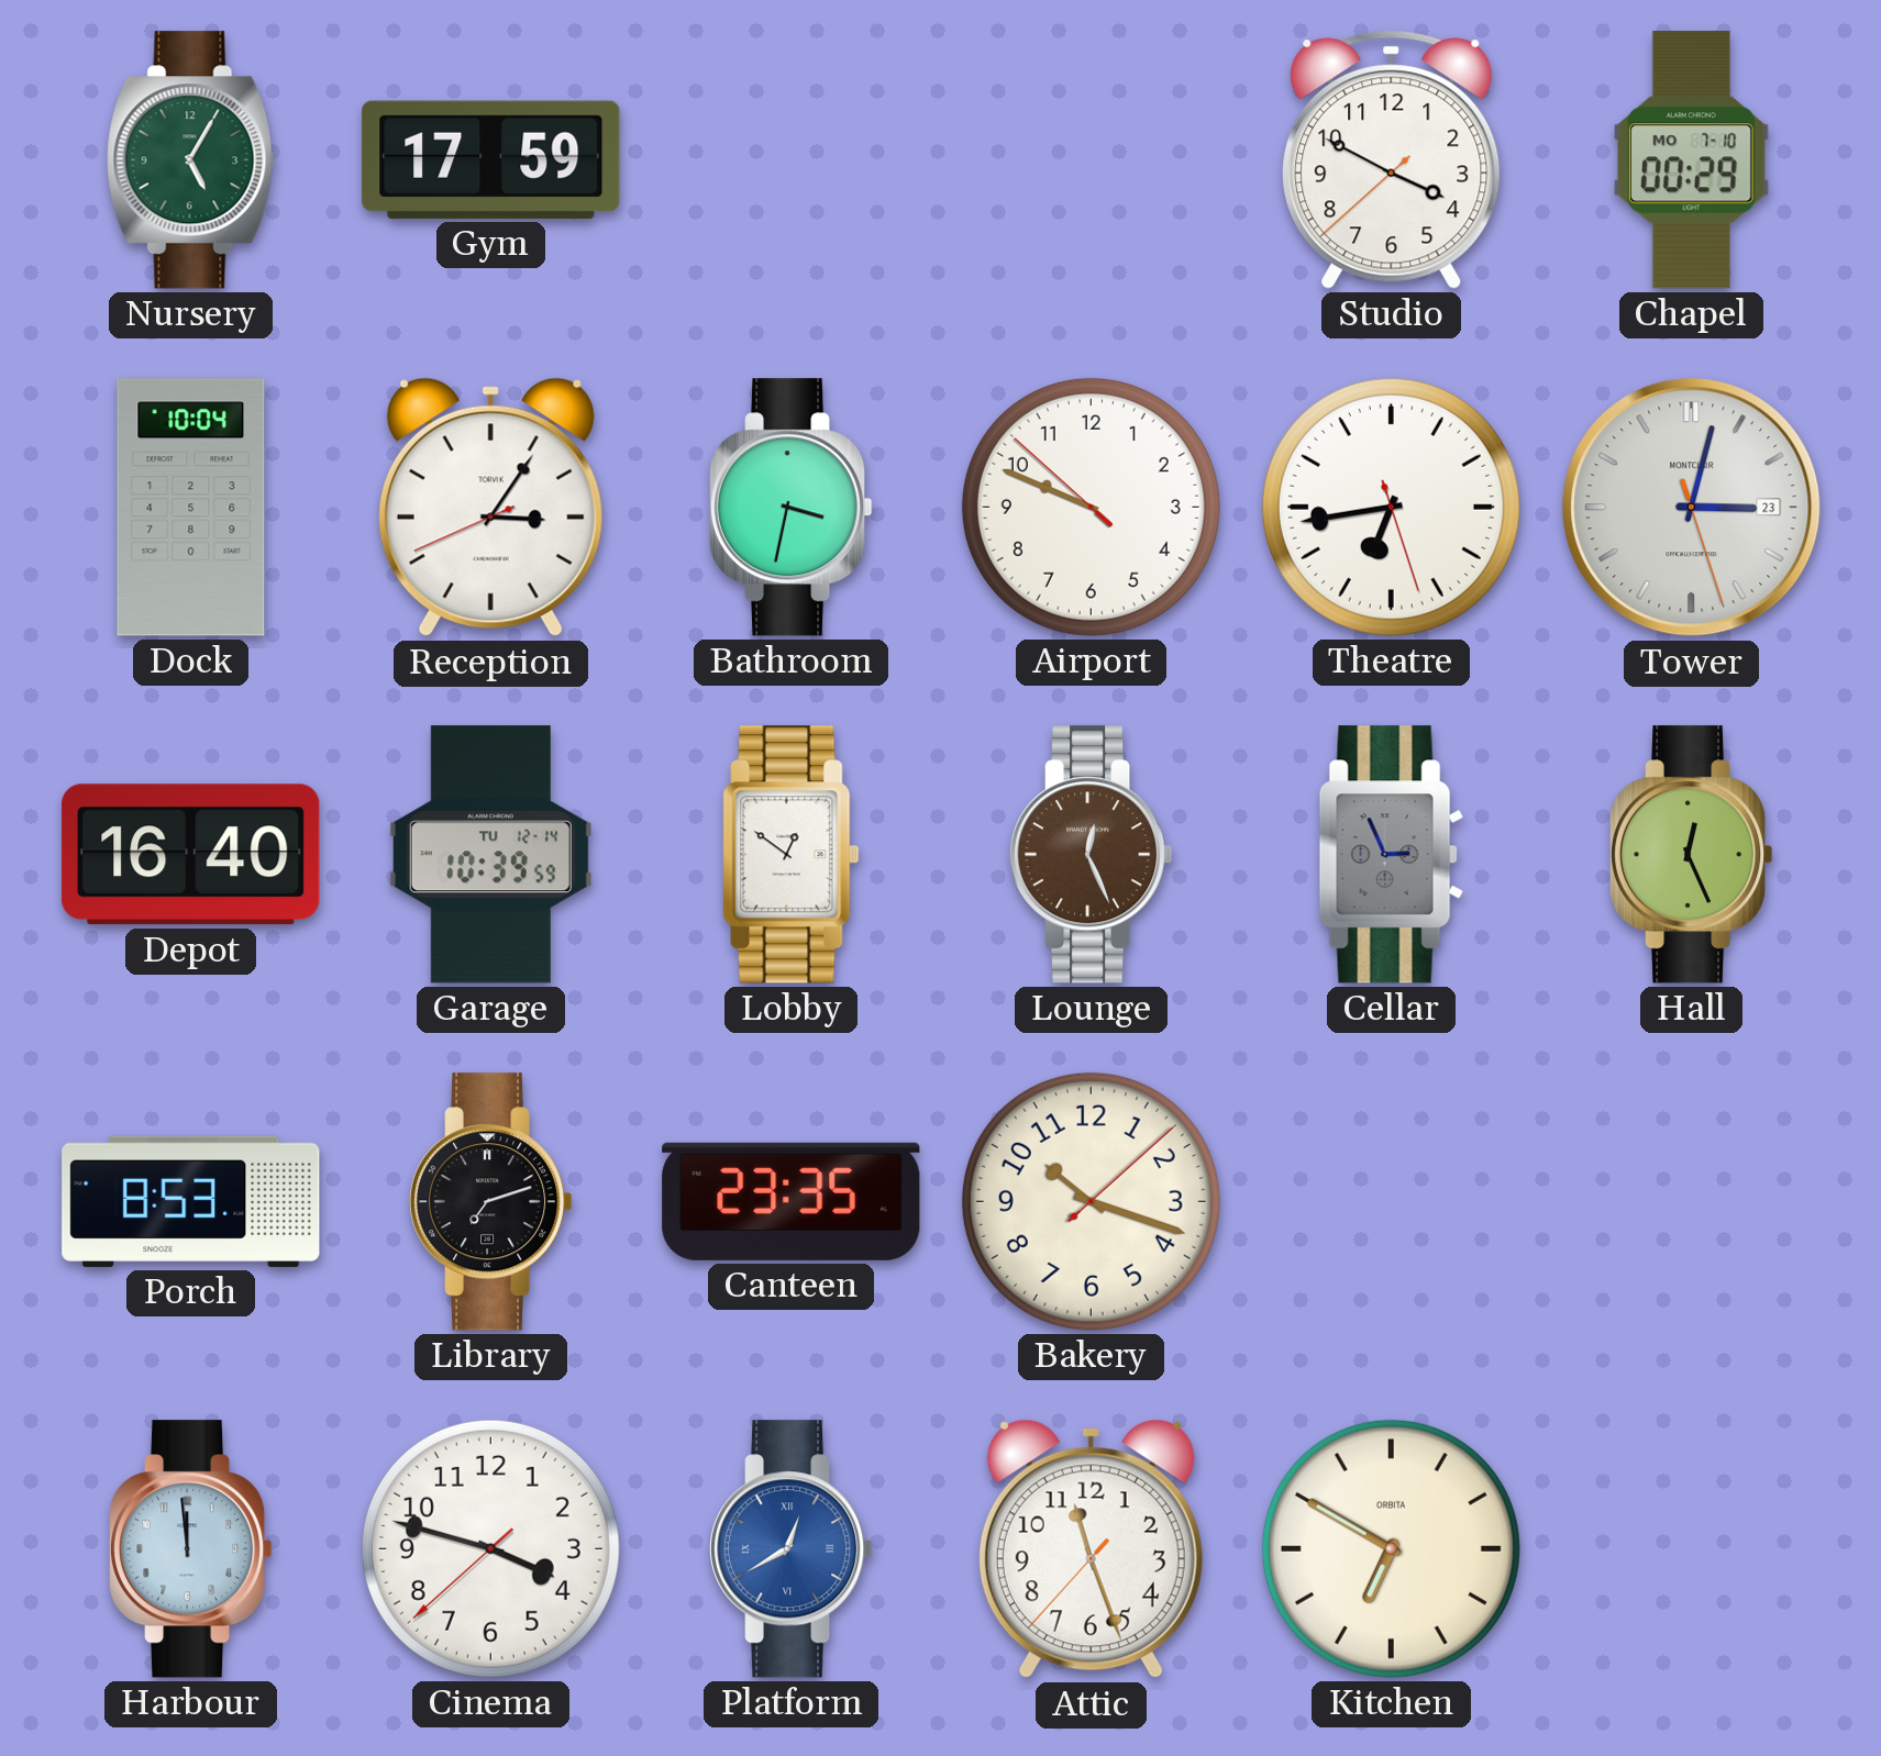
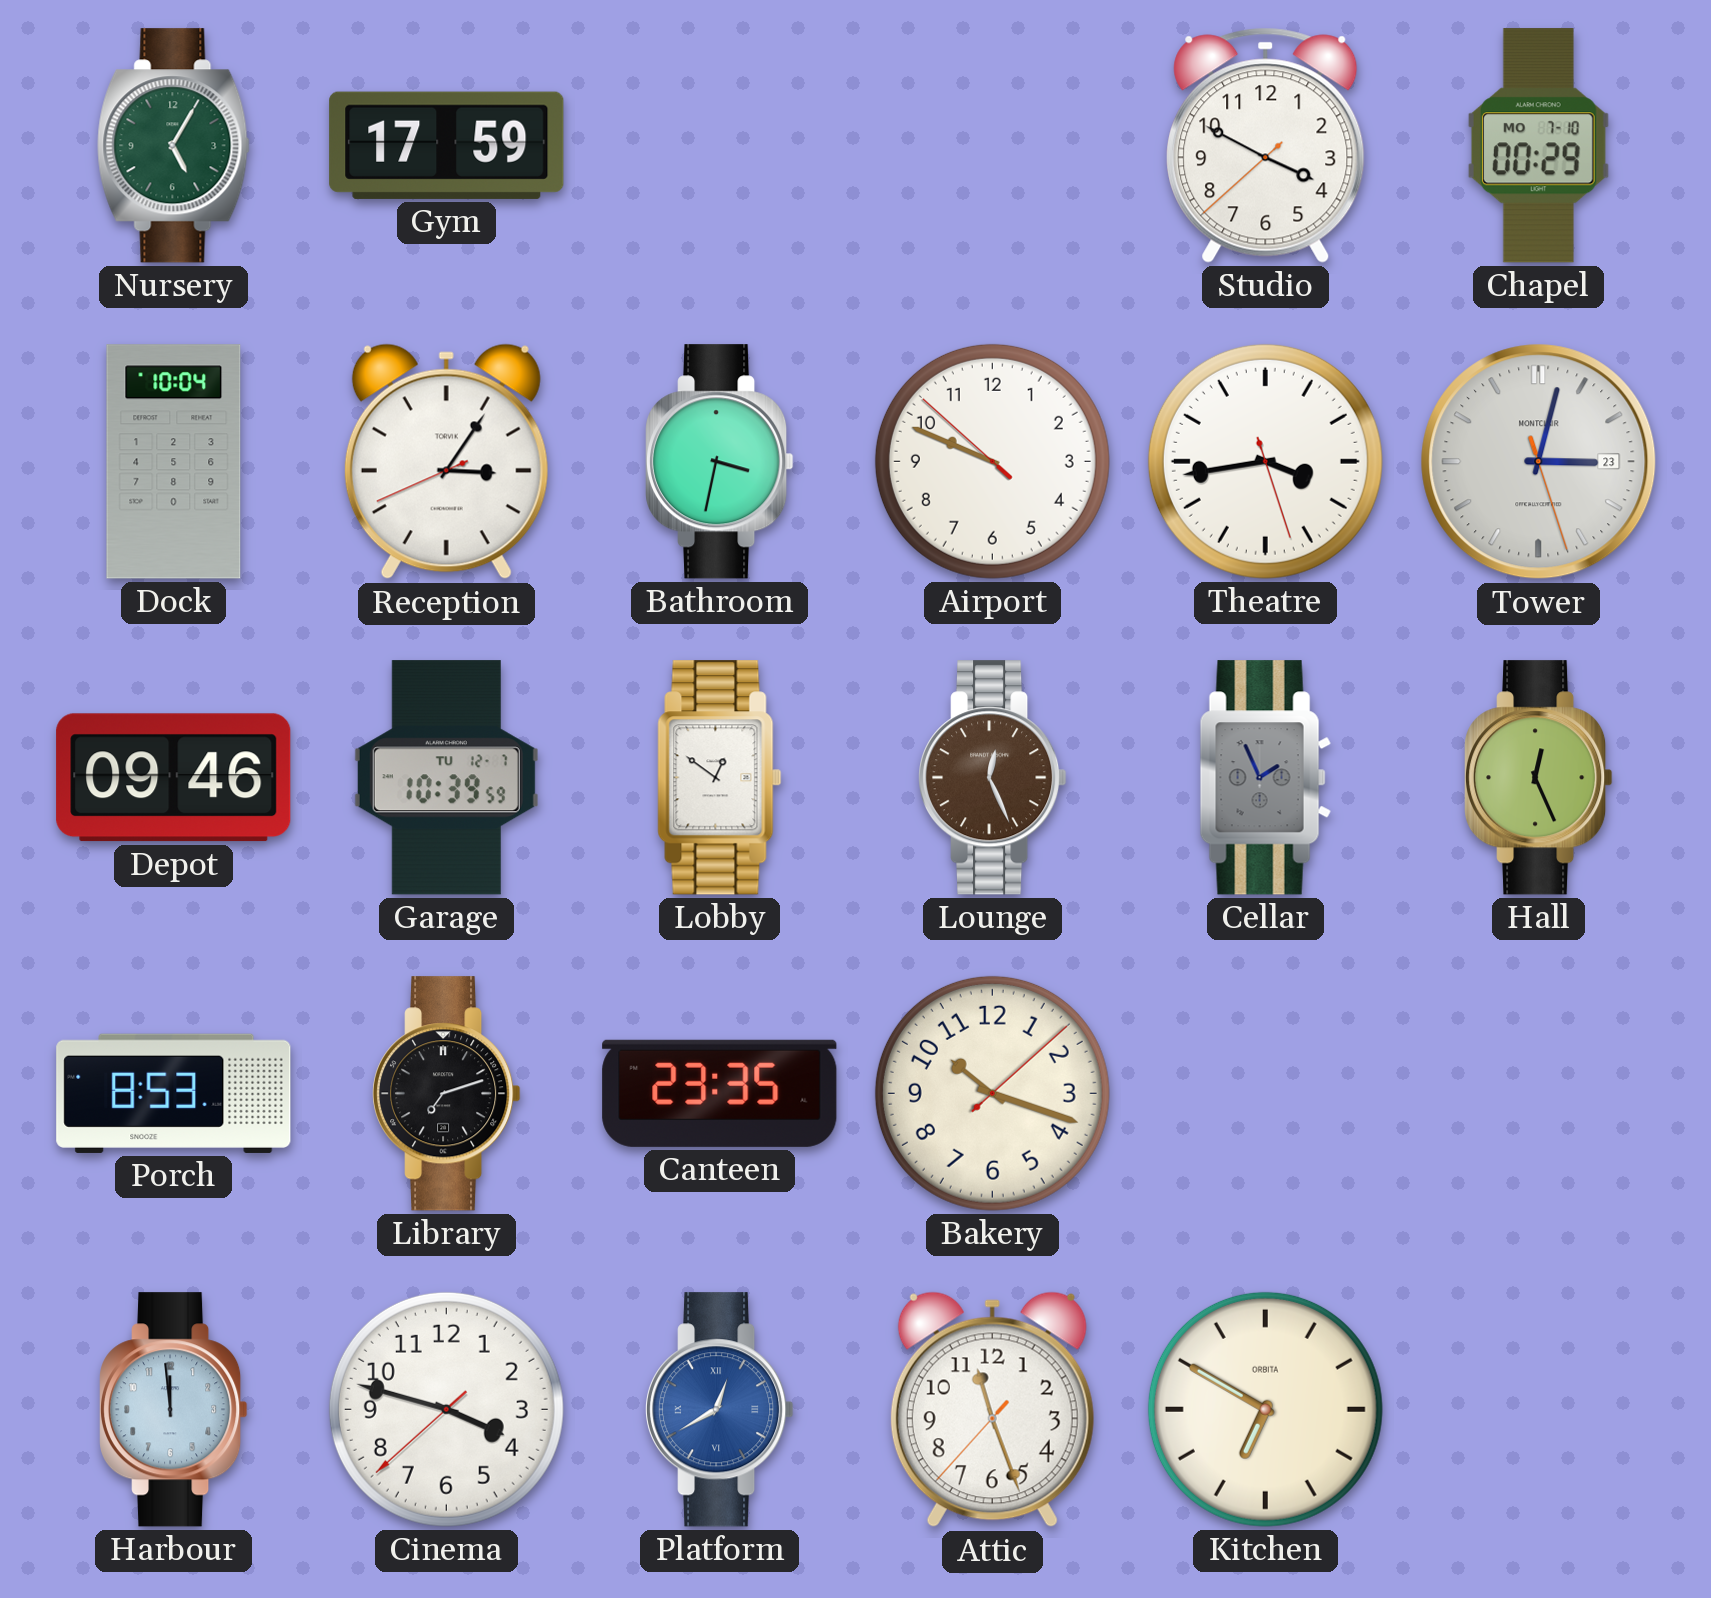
Theatre: 6:43 -> 3:43 (1265, 461)
Depot: 16:40 -> 09:46 (174, 778)
Garage date: TU 12-14 -> TU 12-7 (446, 778)
Cellar: 2:56 -> 1:56 (1265, 778)
